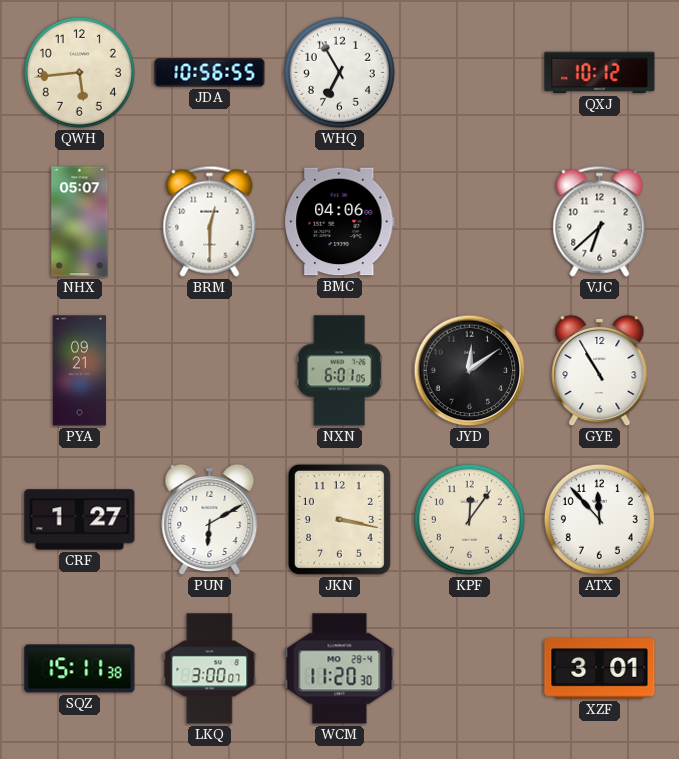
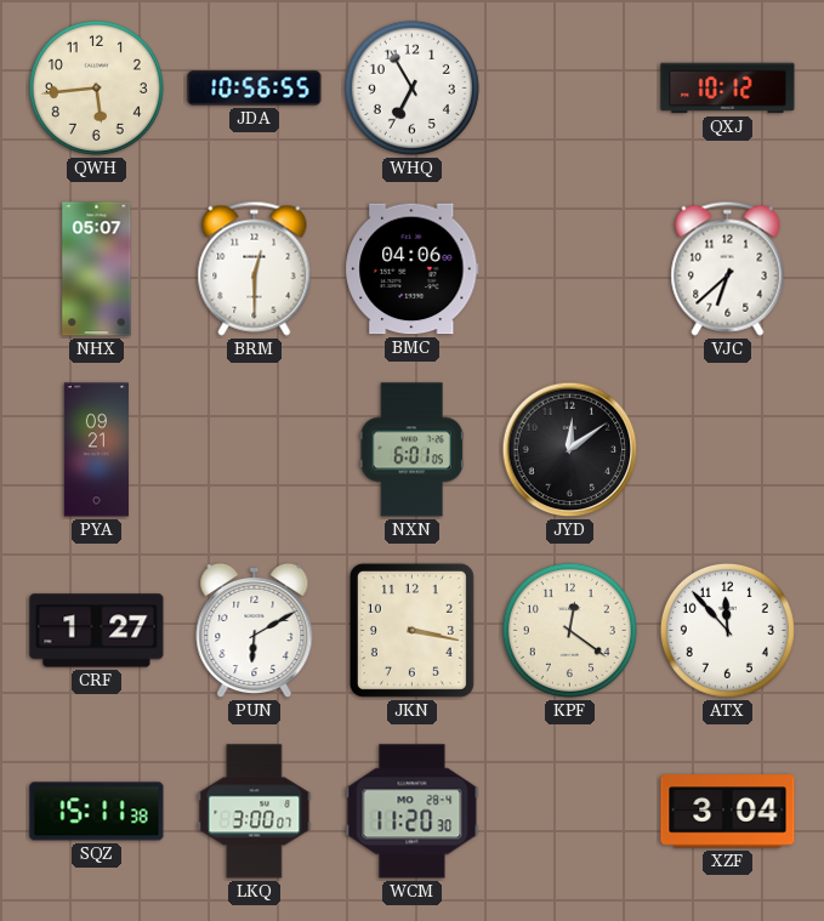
GYE: 10:55 -> none (600, 371)
KPF: 12:06 -> 12:21 (569, 630)
XZF: 3:01 -> 3:04 (728, 812)
